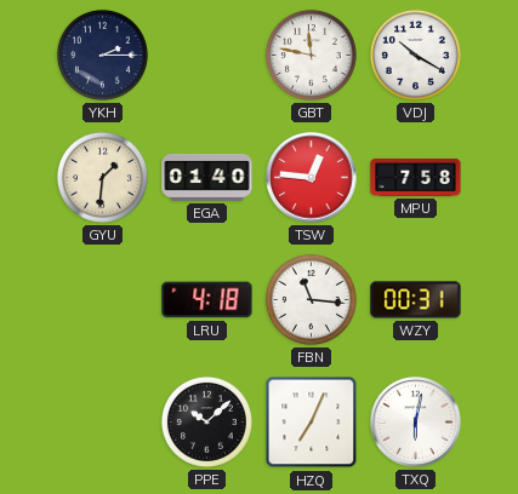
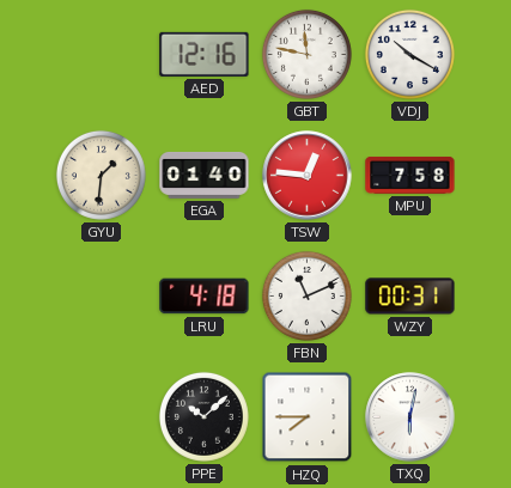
YKH: 2:15 -> none (102, 54)
AED: none -> 12:16 (205, 54)
FBN: 11:16 -> 11:11 (306, 295)
HZQ: 7:04 -> 7:45 (308, 417)
